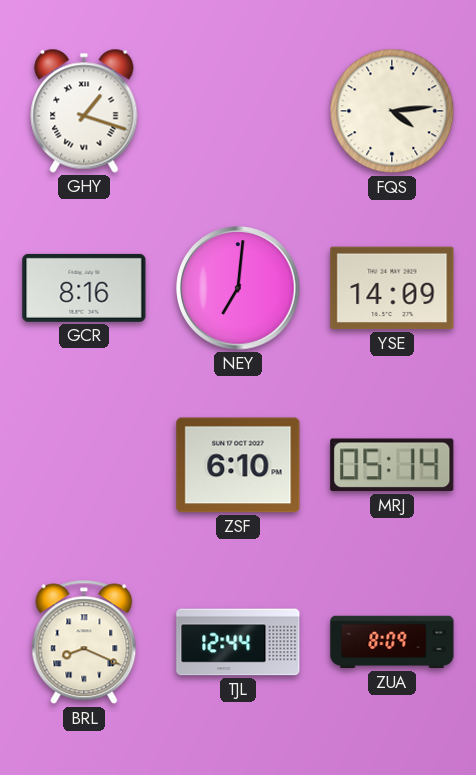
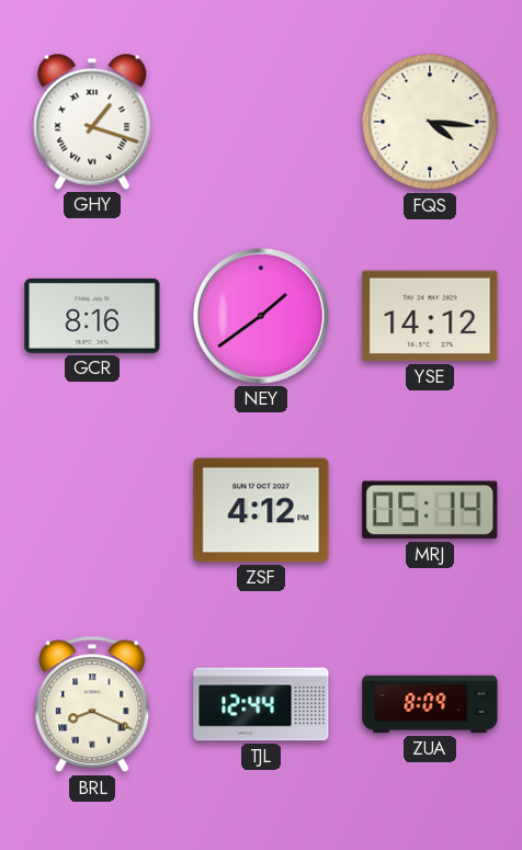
FQS: 4:14 -> 4:16 (430, 122)
NEY: 7:01 -> 1:39 (261, 316)
YSE: 14:09 -> 14:12 (430, 316)
ZSF: 6:10 -> 4:12 (261, 510)
